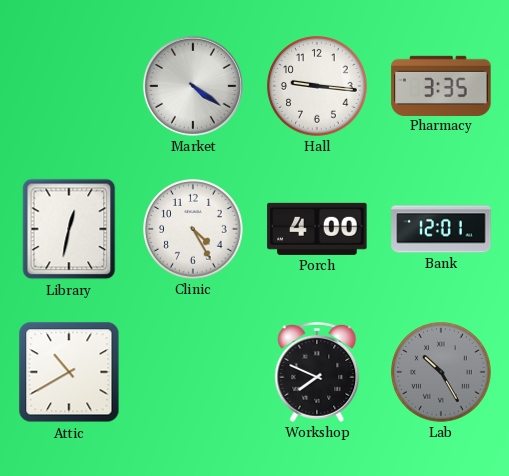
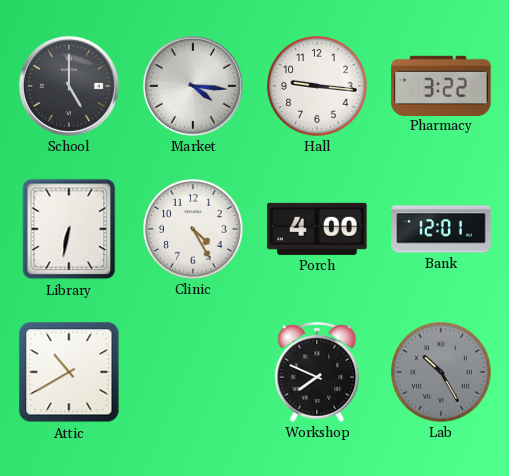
School: none -> 5:00 (69, 86)
Market: 4:21 -> 4:16 (193, 86)
Pharmacy: 3:35 -> 3:22 (441, 85)
Library: 12:32 -> 6:32 (69, 229)
